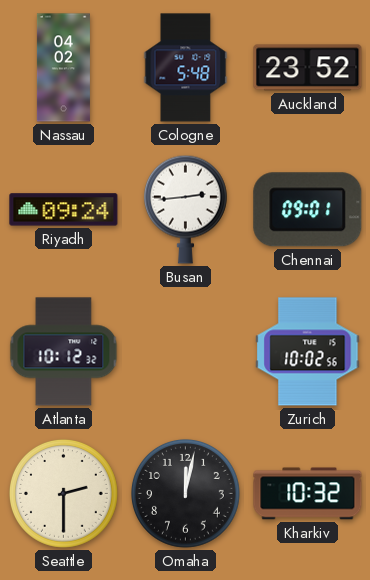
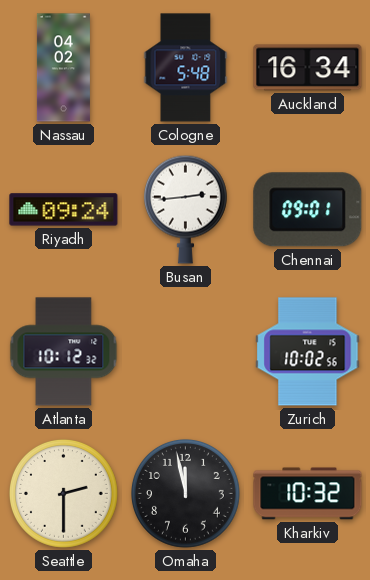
Auckland: 23:52 -> 16:34 (308, 68)
Omaha: 12:02 -> 11:58 (185, 493)
